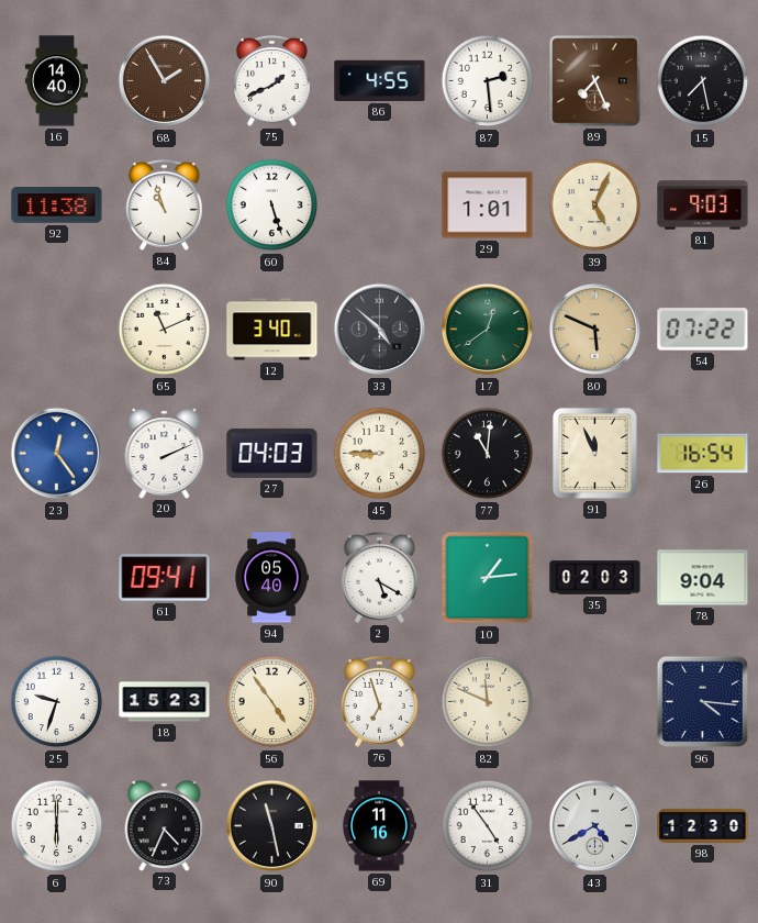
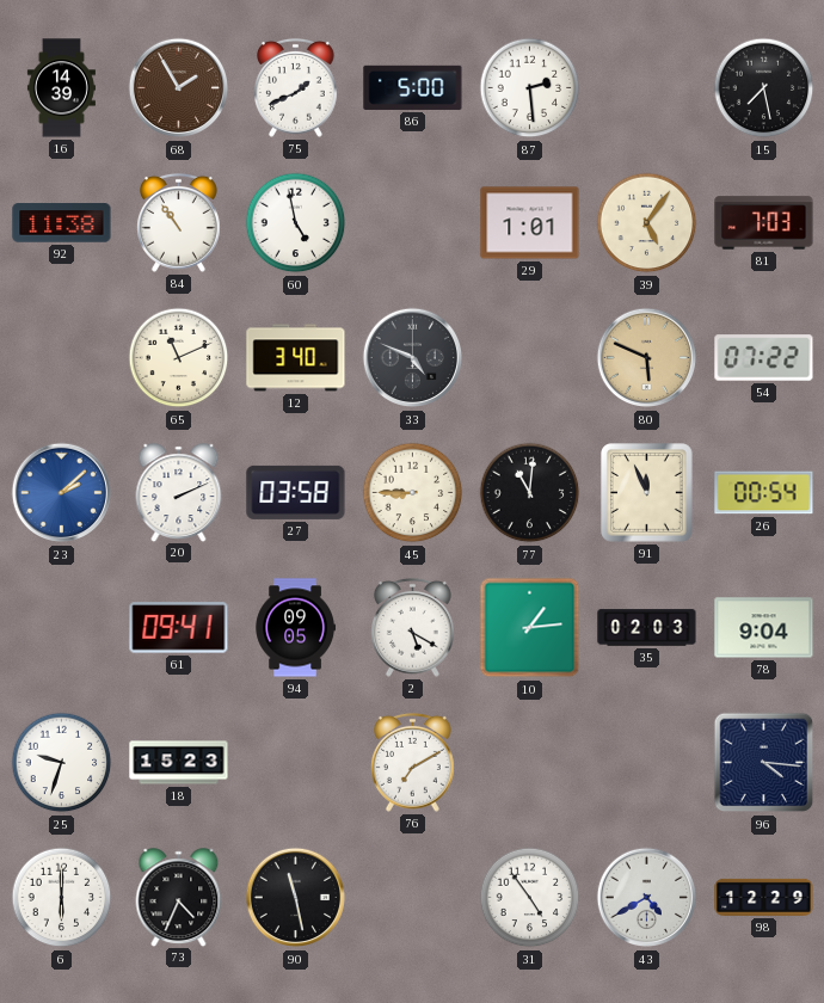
16: 14:40 -> 14:39 (61, 88)
86: 4:55 -> 5:00 (413, 87)
89: 7:26 -> none (595, 81)
84: 10:57 -> 10:54 (179, 222)
60: 5:27 -> 4:58 (296, 223)
39: 5:04 -> 5:06 (647, 223)
81: 9:03 -> 7:03 (764, 223)
33: 4:52 -> 4:49 (413, 358)
17: 12:39 -> none (488, 330)
23: 12:24 -> 2:08 (62, 493)
27: 04:03 -> 03:58 (296, 492)
26: 16:54 -> 00:54 (764, 493)
94: 05:40 -> 09:05 (295, 628)
56: 4:54 -> none (272, 702)
76: 6:57 -> 7:10 (413, 762)
82: 11:49 -> none (488, 702)
69: 11:16 -> none (379, 826)
98: 12:30 -> 12:29 (764, 897)
